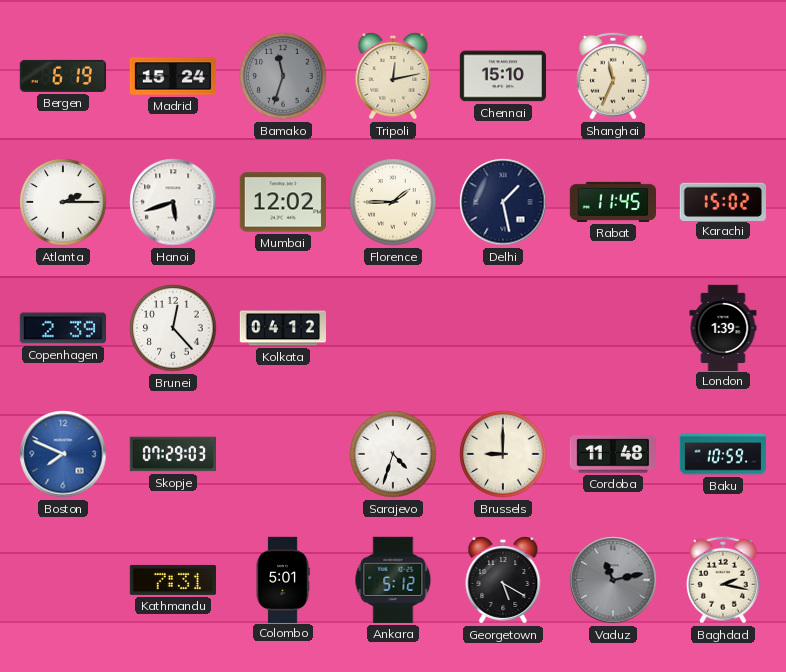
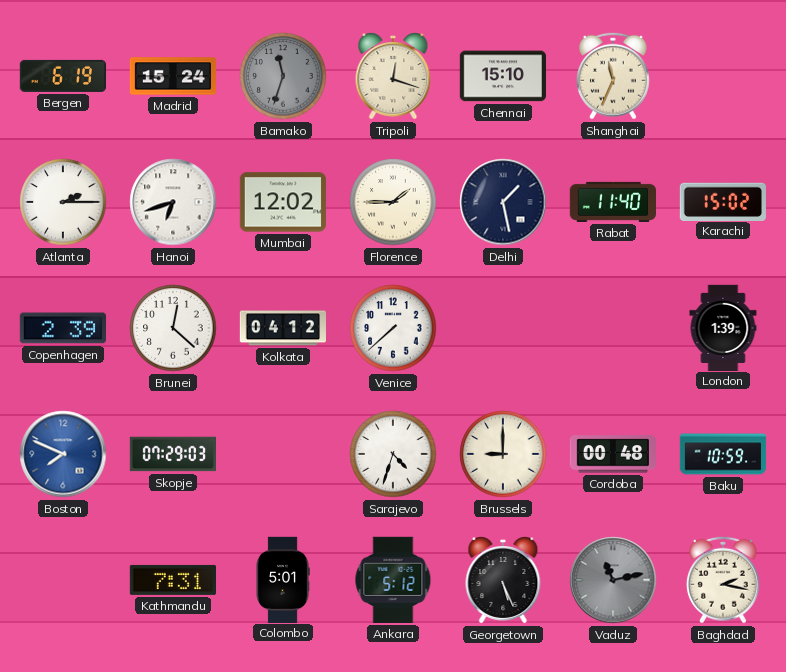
Tripoli: 12:13 -> 12:18 (393, 76)
Hanoi: 5:42 -> 6:42 (173, 202)
Rabat: 11:45 -> 11:40 (612, 202)
Brunei: 12:23 -> 12:22 (173, 328)
Venice: none -> 7:38 (393, 328)
Cordoba: 11:48 -> 00:48 (612, 454)
Georgetown: 5:20 -> 5:26 (503, 580)
